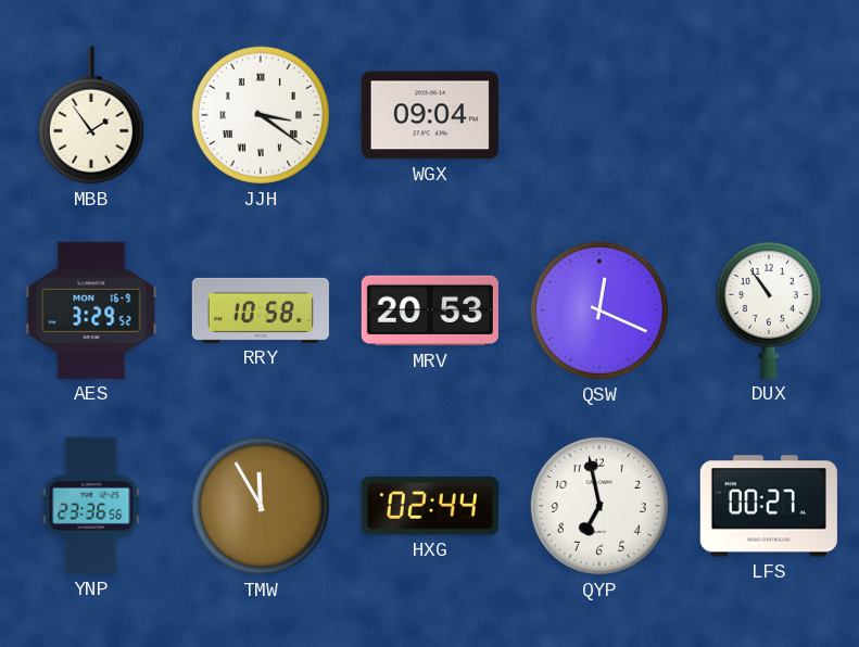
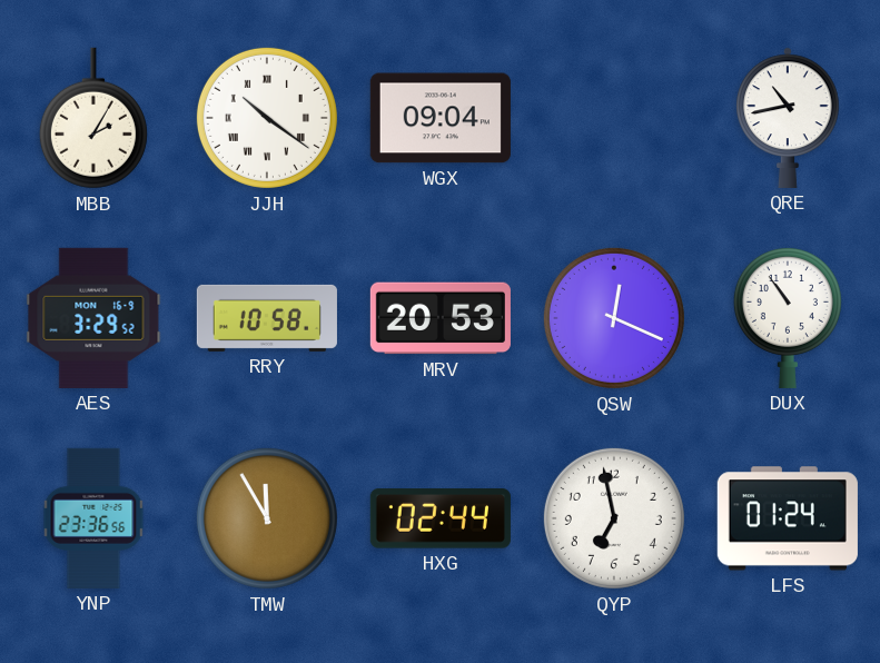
MBB: 1:54 -> 2:05 (93, 118)
JJH: 3:21 -> 10:21 (267, 118)
QRE: none -> 10:43 (789, 118)
LFS: 00:27 -> 01:24 (788, 518)
